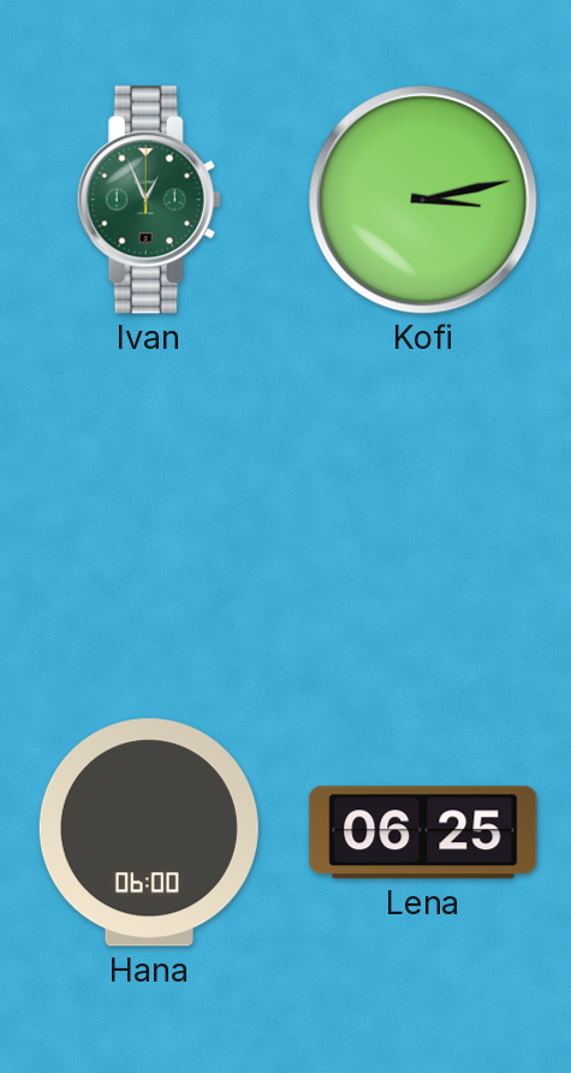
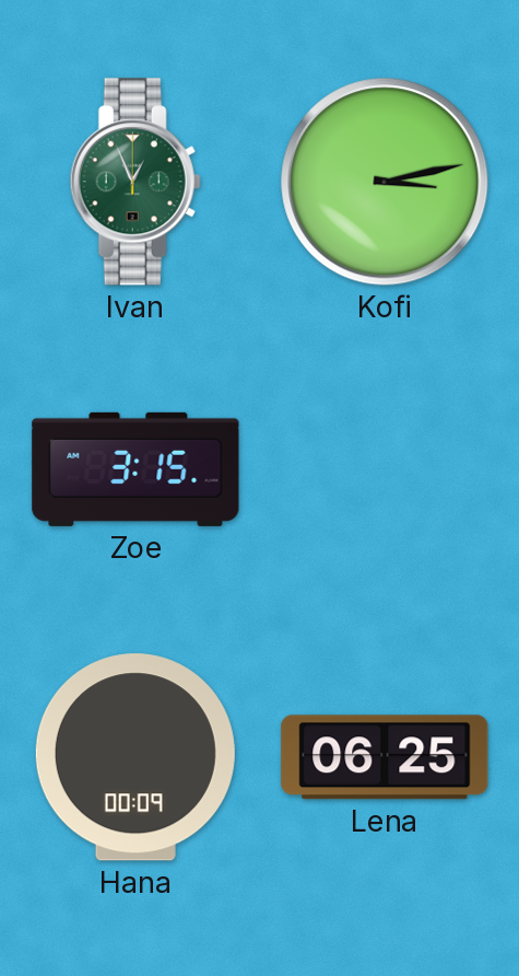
Zoe: none -> 3:15 (135, 469)
Hana: 06:00 -> 00:09 (135, 757)
